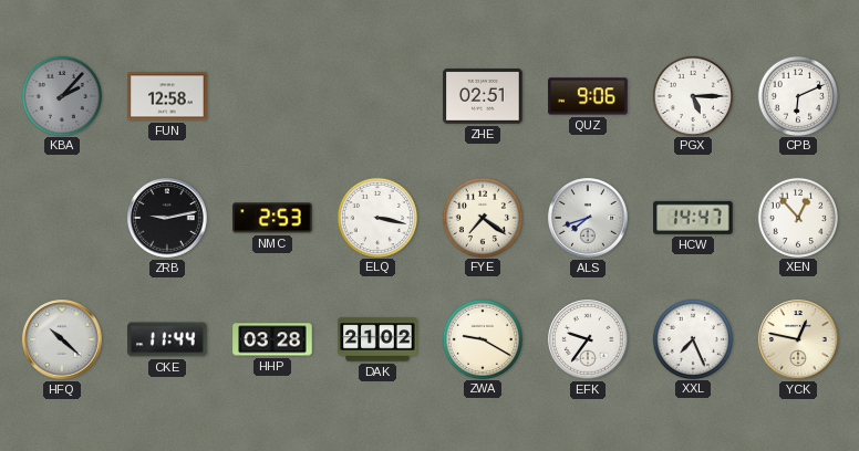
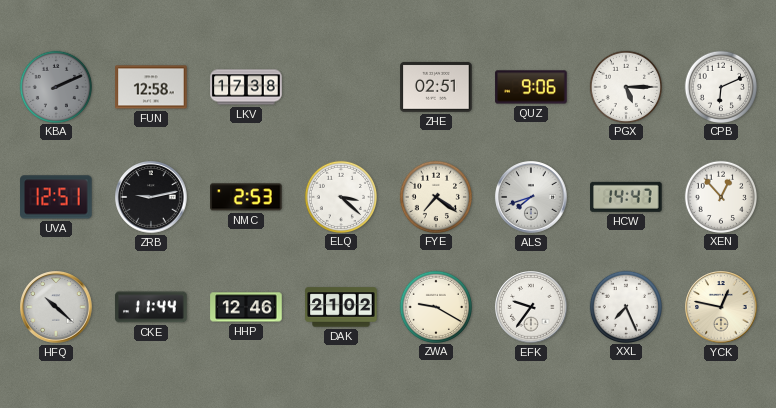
KBA: 2:07 -> 2:11 (55, 86)
LKV: none -> 17:38 (246, 87)
UVA: none -> 12:51 (56, 197)
ELQ: 3:17 -> 3:22 (340, 196)
HHP: 03:28 -> 12:46 (246, 307)
